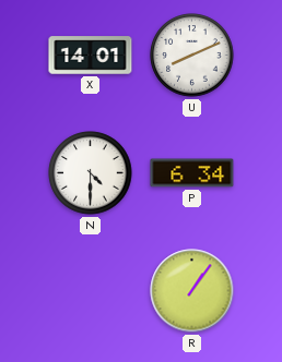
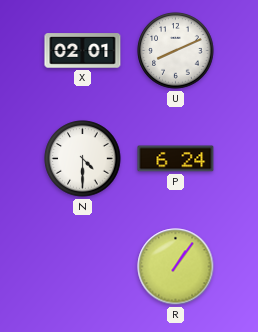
X: 14:01 -> 02:01 (83, 51)
P: 6:34 -> 6:24 (176, 159)
